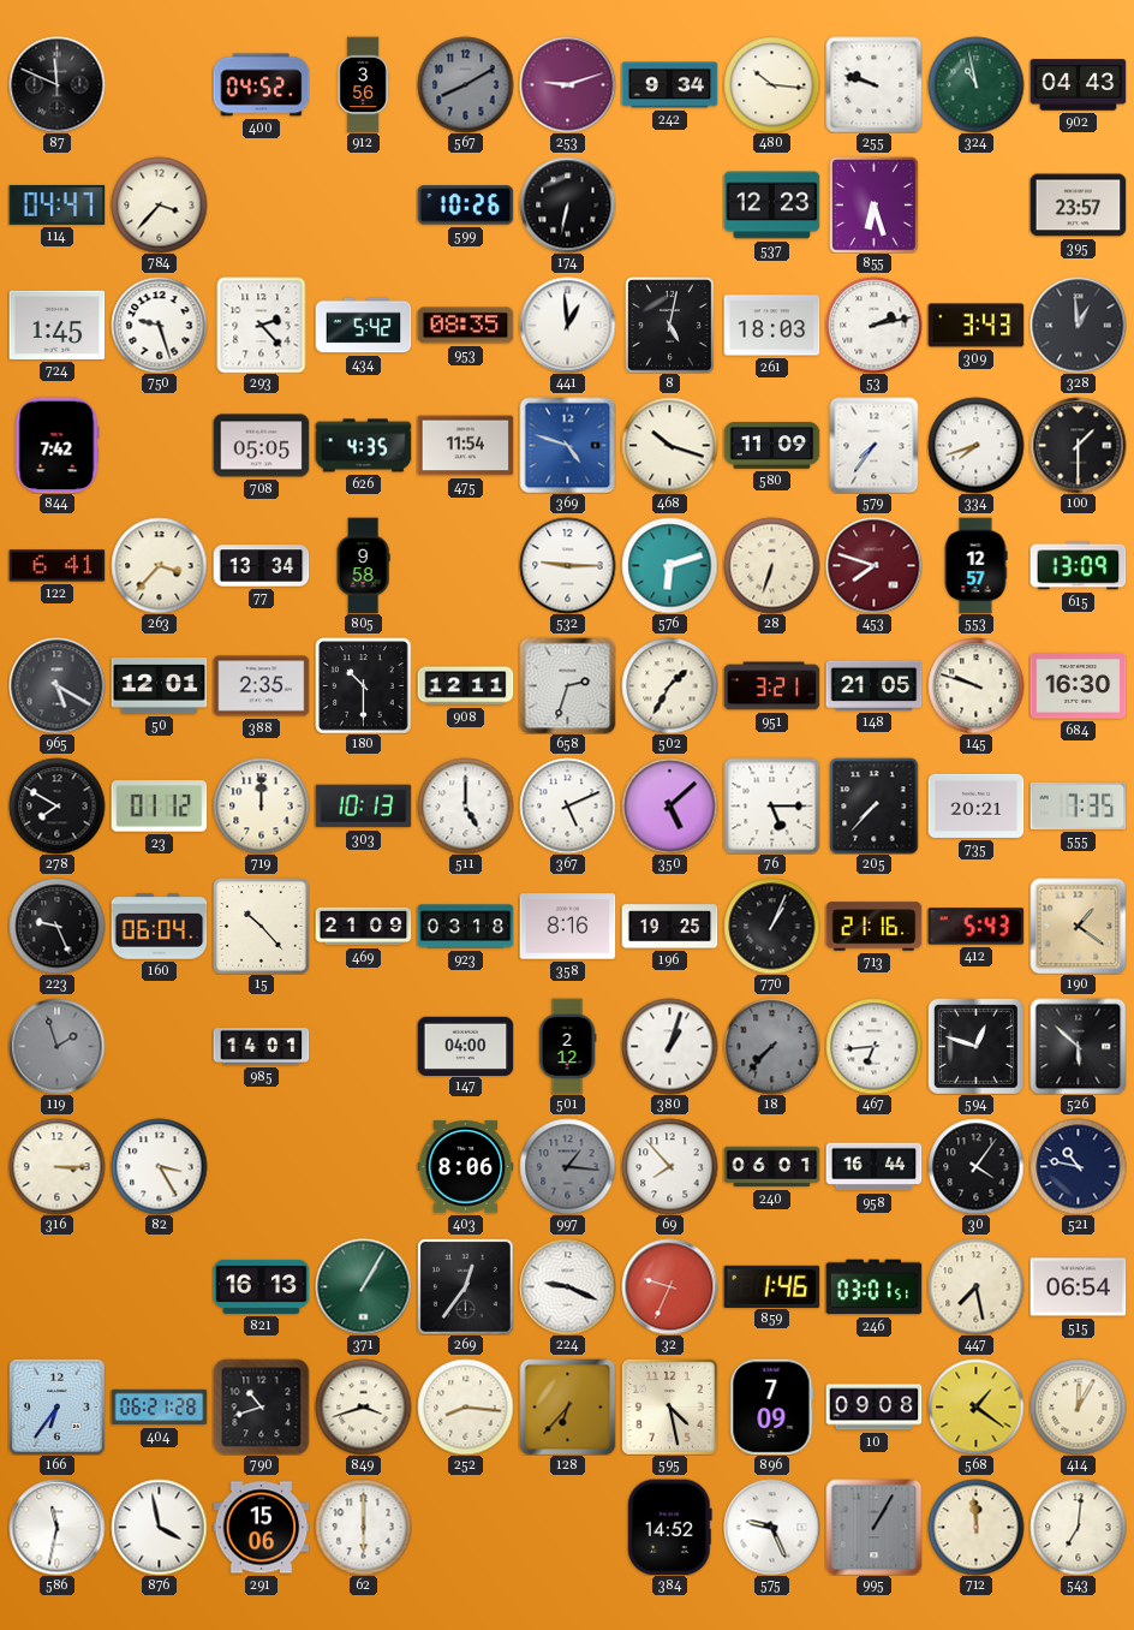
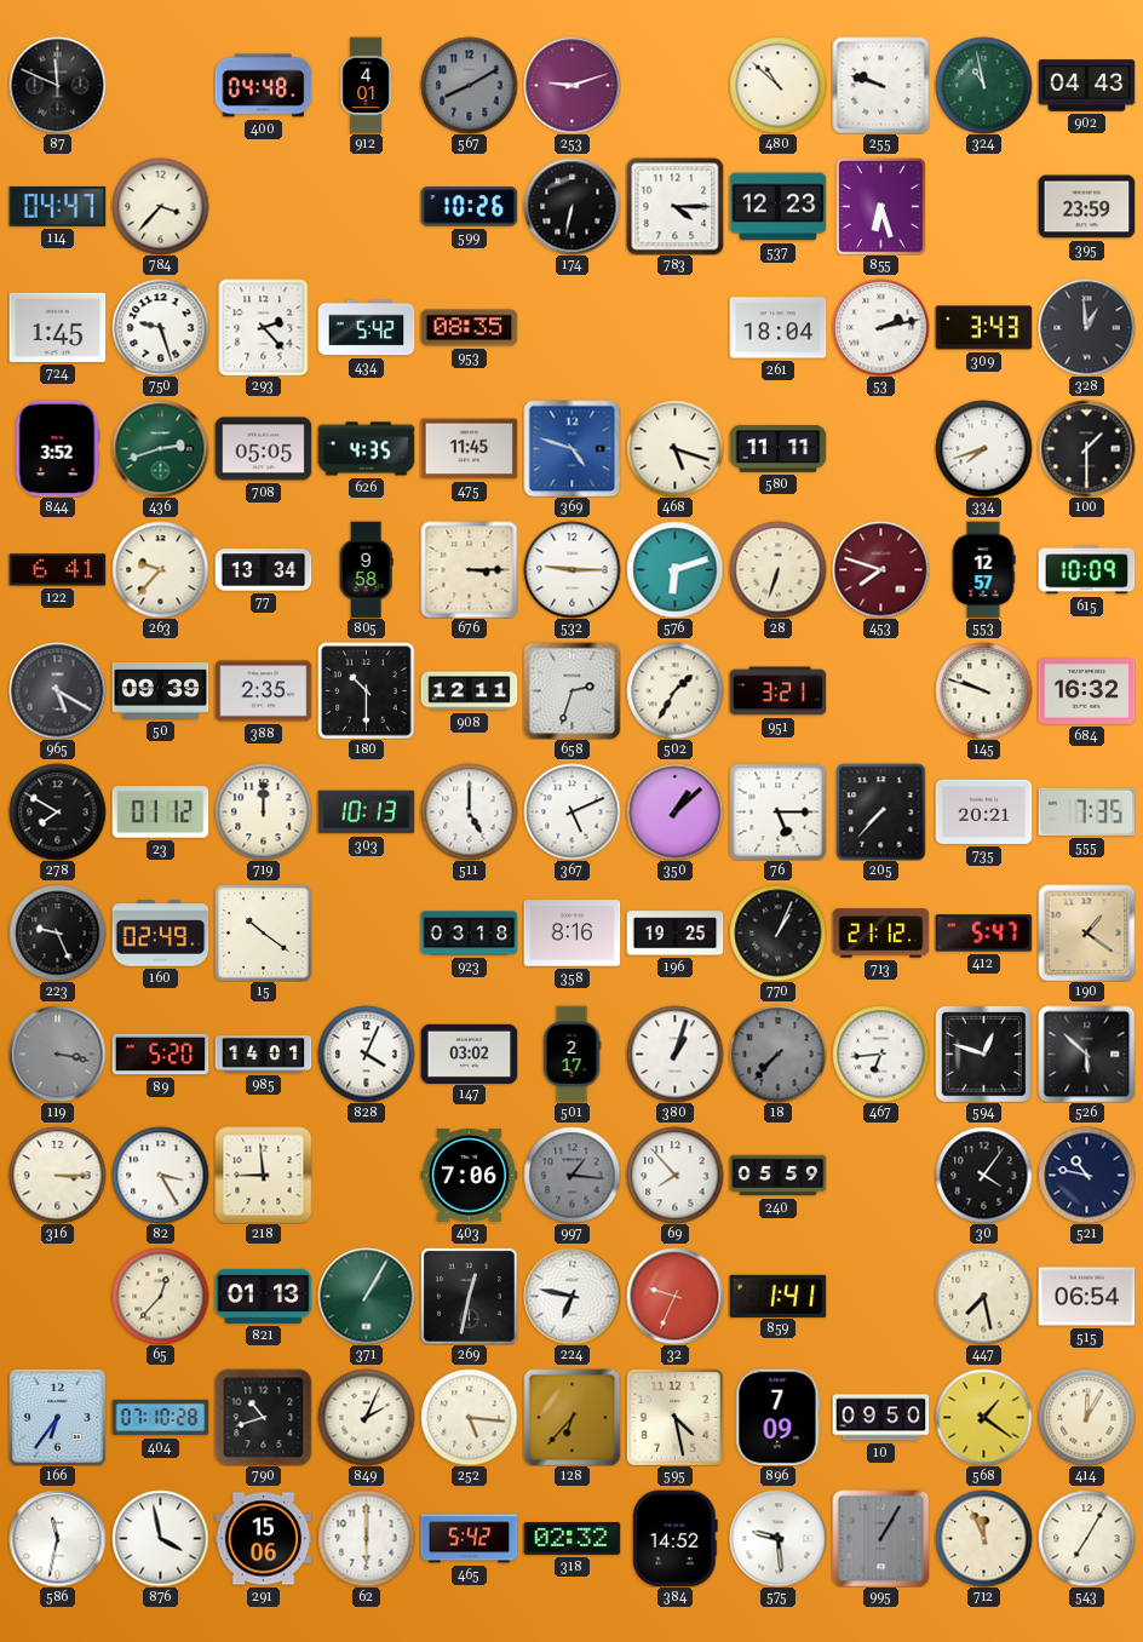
400: 04:52 -> 04:48 (263, 86)
912: 3:56 -> 4:01 (366, 85)
242: 9:34 -> none (669, 85)
480: 10:16 -> 10:52 (777, 85)
783: none -> 4:15 (674, 206)
395: 23:57 -> 23:59 (1086, 207)
441: 12:59 -> none (567, 325)
8: 5:02 -> none (670, 325)
261: 18:03 -> 18:04 (777, 328)
844: 7:42 -> 3:52 (58, 448)
436: none -> 2:42 (160, 448)
475: 11:54 -> 11:45 (469, 449)
468: 10:18 -> 5:18 (674, 448)
580: 11:09 -> 11:11 (777, 449)
579: 7:36 -> none (875, 445)
263: 3:37 -> 9:37 (160, 569)
676: none -> 3:15 (469, 569)
615: 13:09 -> 10:09 (1086, 570)
50: 12:01 -> 09:39 (160, 691)
148: 21:05 -> none (873, 685)
684: 16:30 -> 16:32 (1086, 691)
350: 5:08 -> 1:08 (674, 811)
160: 06:04 -> 02:49 (160, 934)
15: 10:23 -> 10:21 (263, 932)
469: 21:09 -> none (363, 927)
713: 21:16 -> 21:12 (880, 934)
412: 5:43 -> 5:47 (983, 934)
119: 1:57 -> 3:17 (57, 1053)
89: none -> 5:20 (160, 1055)
828: none -> 4:04 (366, 1053)
147: 04:00 -> 03:02 (469, 1053)
501: 2:12 -> 2:17 (571, 1053)
218: none -> 8:59 (263, 1175)
403: 8:06 -> 7:06 (469, 1176)
240: 06:01 -> 05:59 (777, 1176)
958: 16:44 -> none (873, 1167)
65: none -> 12:37 (160, 1296)
821: 16:13 -> 01:13 (263, 1296)
269: 12:36 -> 12:32 (469, 1296)
224: 9:19 -> 6:47 (571, 1296)
859: 1:46 -> 1:41 (777, 1296)
246: 03:01 -> none (873, 1287)
404: 06:21 -> 07:10 (160, 1418)
849: 3:42 -> 2:04 (366, 1417)
252: 8:16 -> 5:16 (469, 1417)
10: 09:08 -> 09:50 (880, 1418)
465: none -> 5:42 (469, 1539)
318: none -> 02:32 (571, 1539)
575: 9:26 -> 9:29 (777, 1538)
712: 11:59 -> 11:56 (983, 1538)
543: 7:01 -> 7:05 (1086, 1538)
